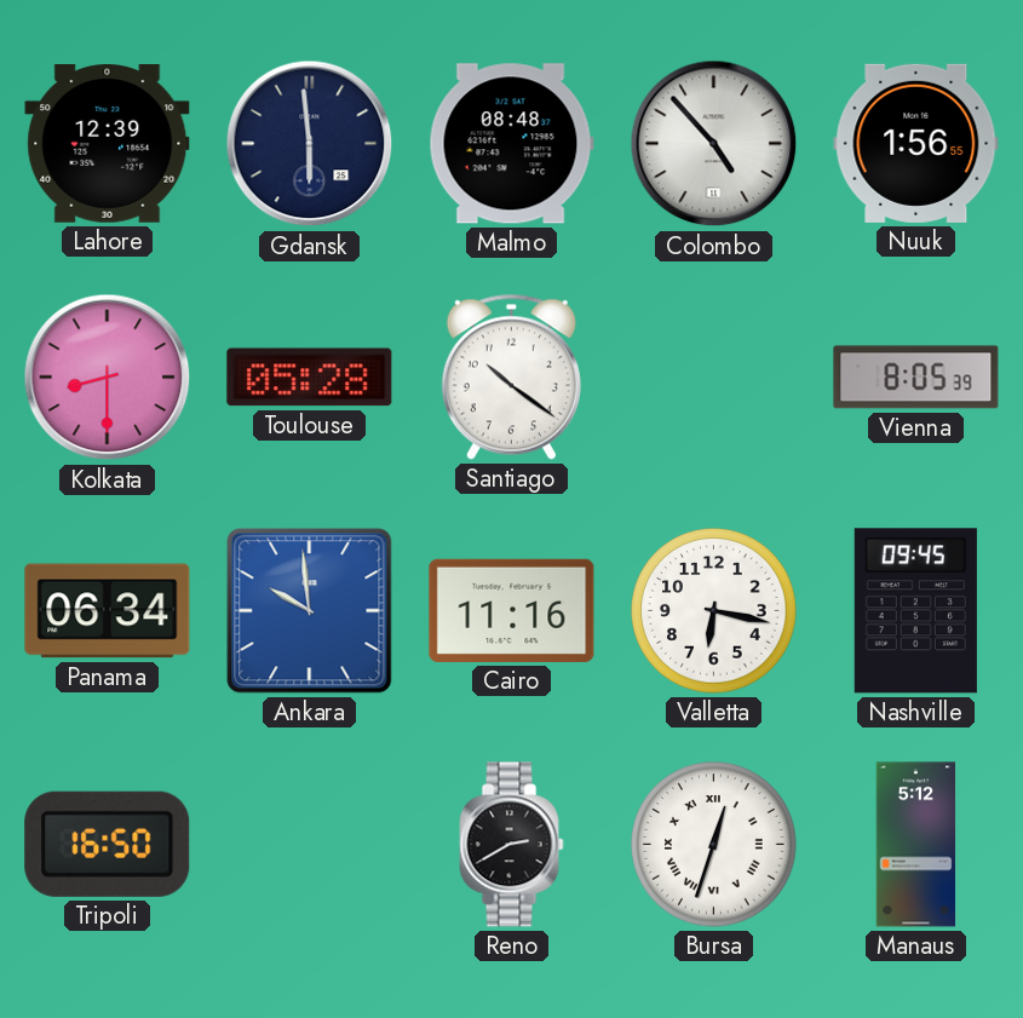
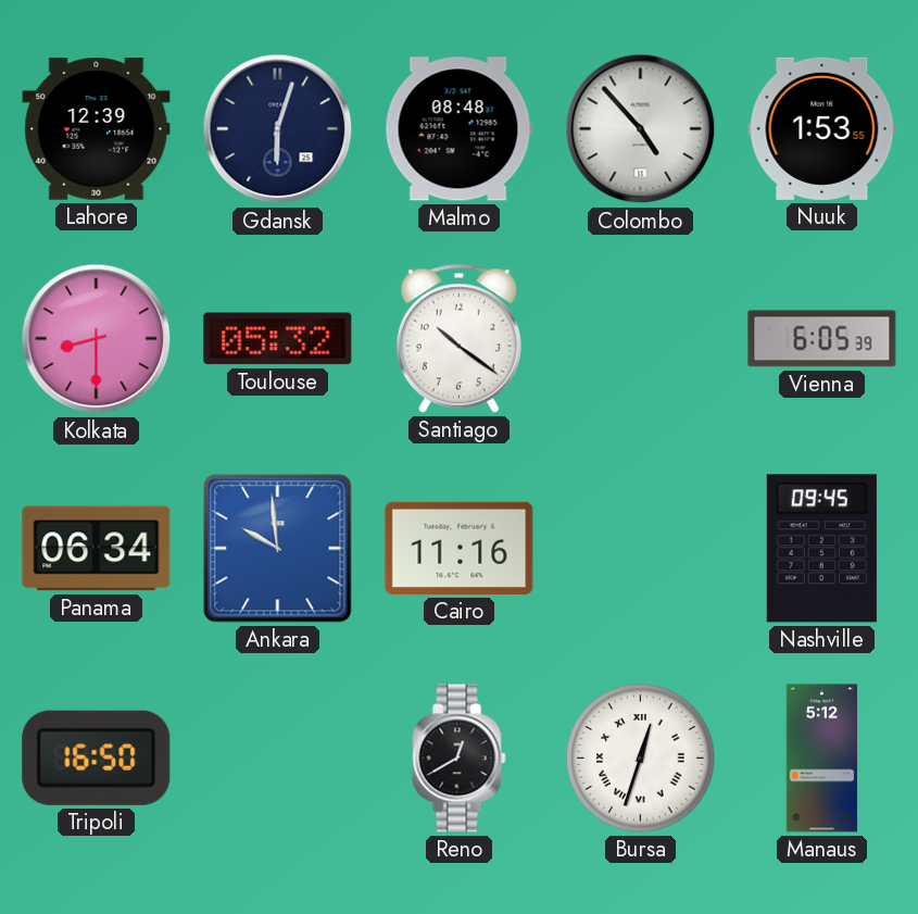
Gdansk: 5:59 -> 6:03 (278, 129)
Nuuk: 1:56 -> 1:53 (822, 128)
Toulouse: 05:28 -> 05:32 (278, 339)
Vienna: 8:05 -> 6:05 (822, 339)
Valletta: 6:17 -> none (714, 611)
Reno: 2:40 -> 12:40 (460, 759)
